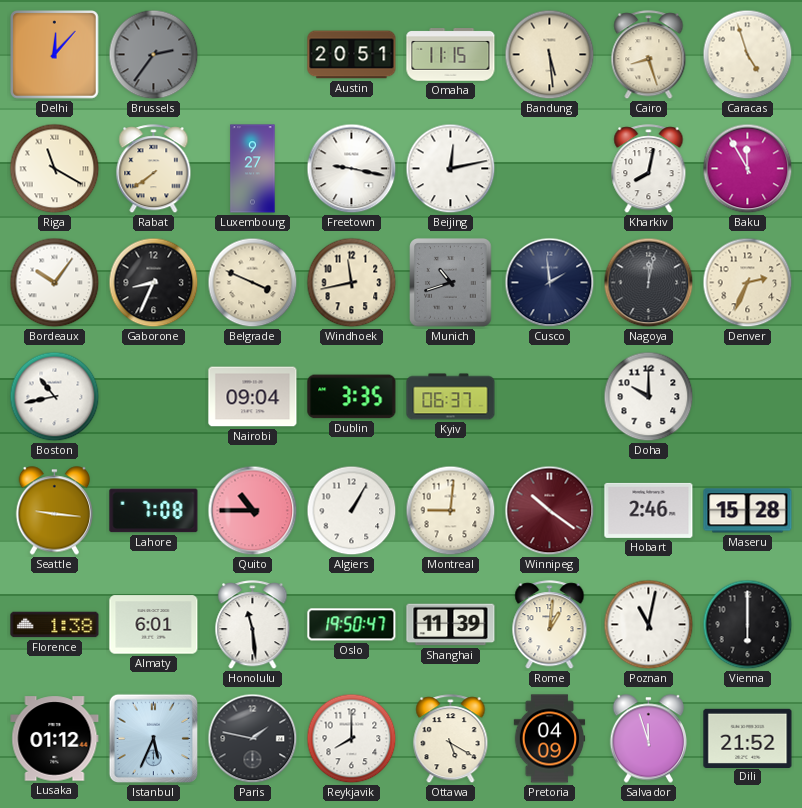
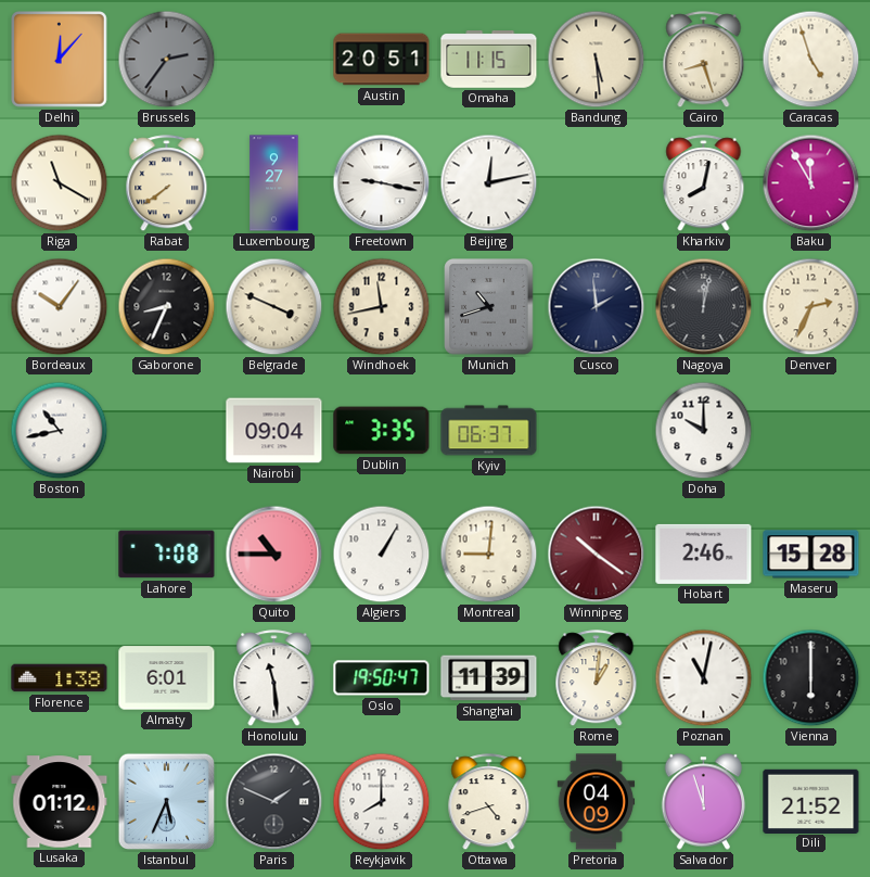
Seattle: 9:16 -> none (55, 511)
Paris: 1:47 -> 1:49 (274, 802)
Ottawa: 5:20 -> 4:42 (489, 802)
